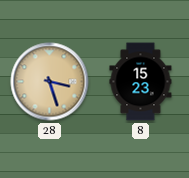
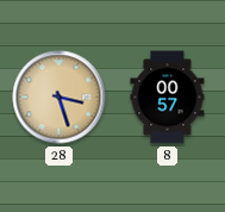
8: 15:23 -> 00:57 (168, 98)
